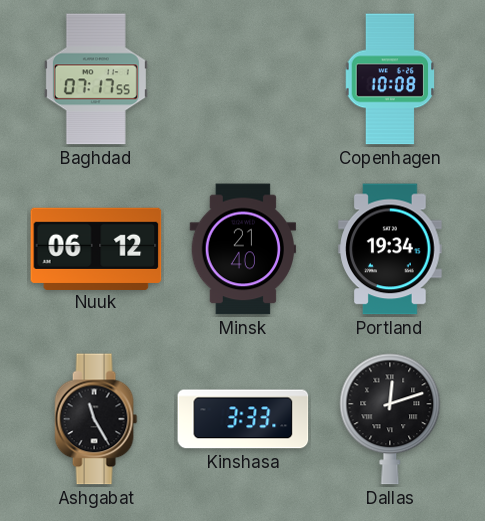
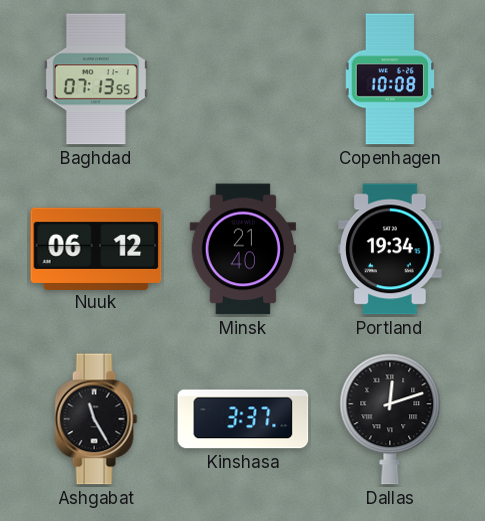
Baghdad: 07:17 -> 07:13 (96, 79)
Kinshasa: 3:33 -> 3:37 (243, 419)
